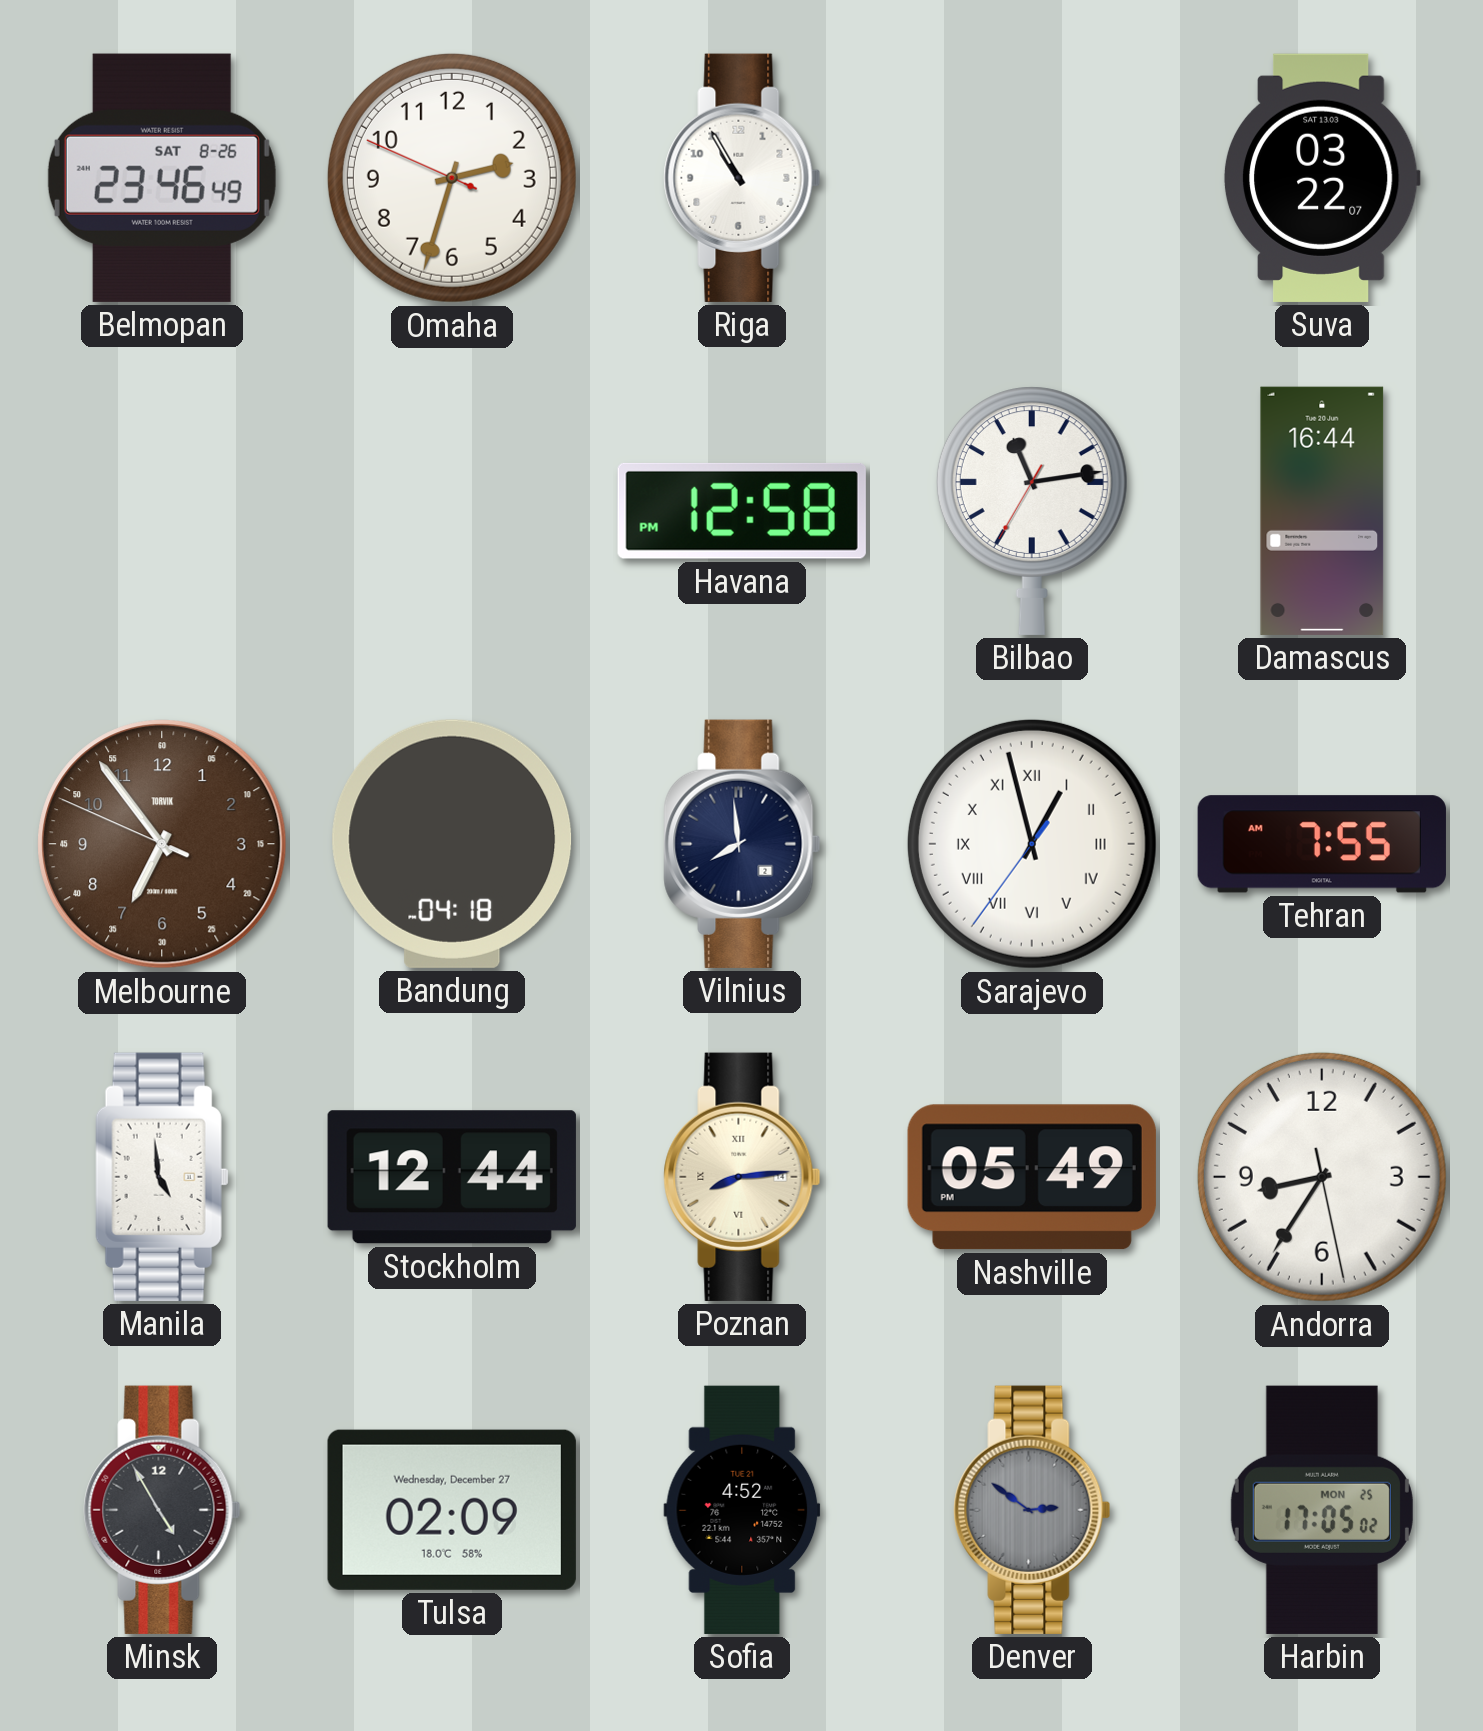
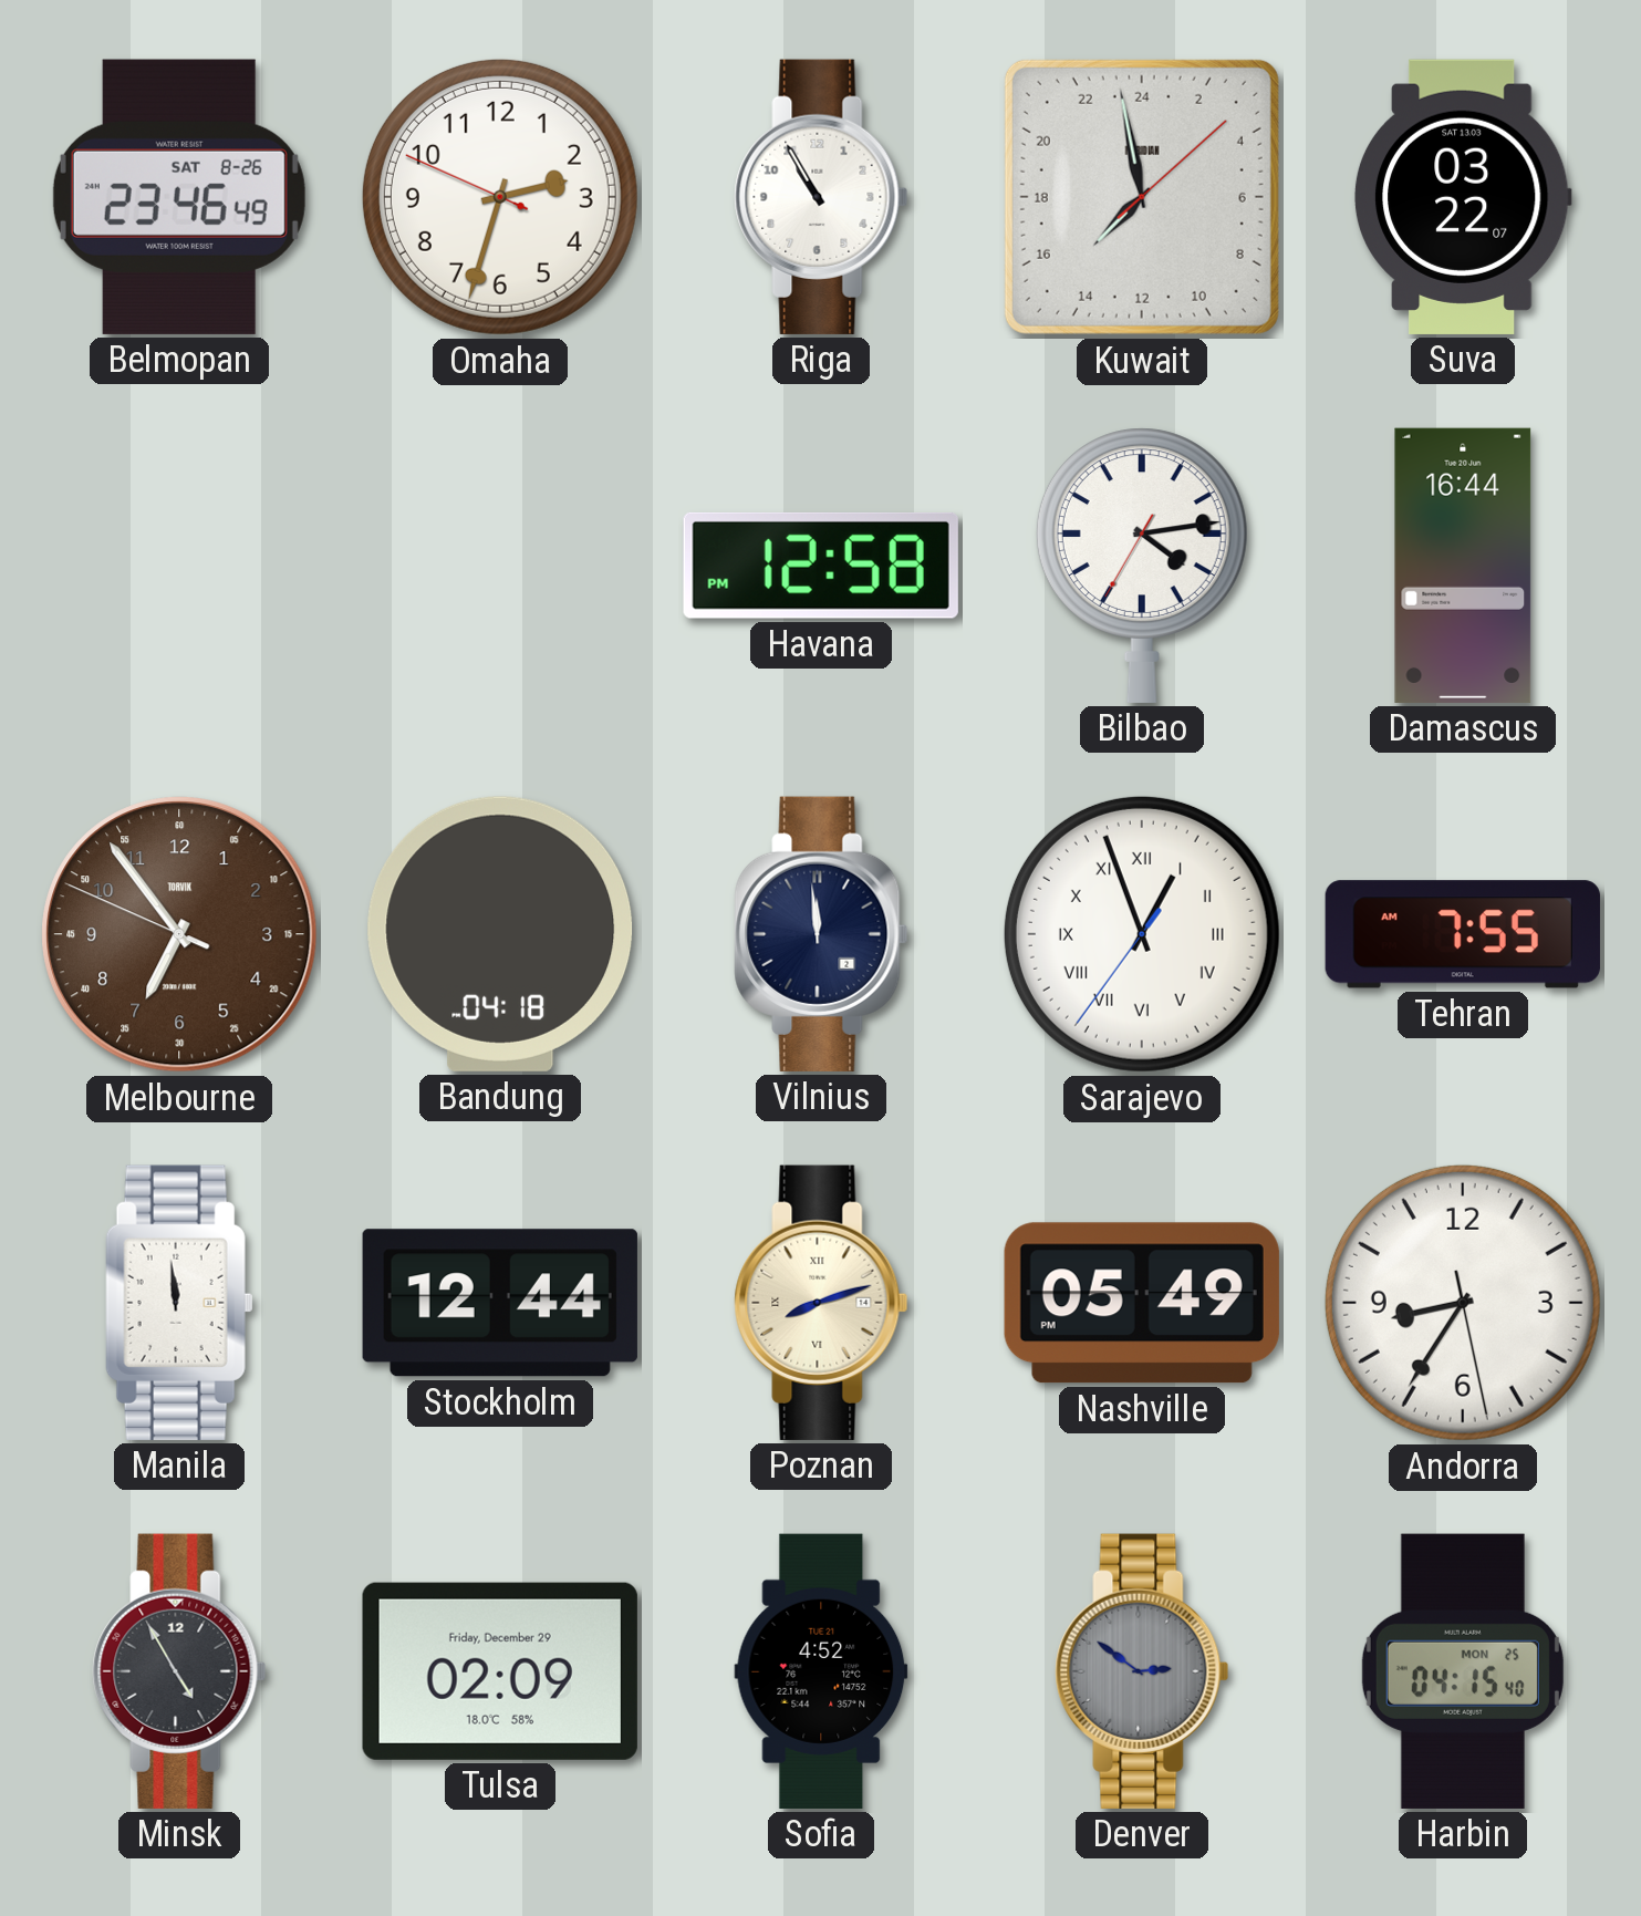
Kuwait: none -> 14:58 (1142, 197)
Bilbao: 11:13 -> 4:13 (1142, 566)
Vilnius: 7:59 -> 11:59 (821, 934)
Sarajevo: 12:57 -> 12:56 (1142, 934)
Manila: 4:59 -> 11:59 (179, 1303)
Poznan: 8:14 -> 8:12 (821, 1303)
Tulsa date: Wednesday, December 27 -> Friday, December 29 (500, 1671)
Harbin: 17:05 -> 04:15 (1463, 1671)
